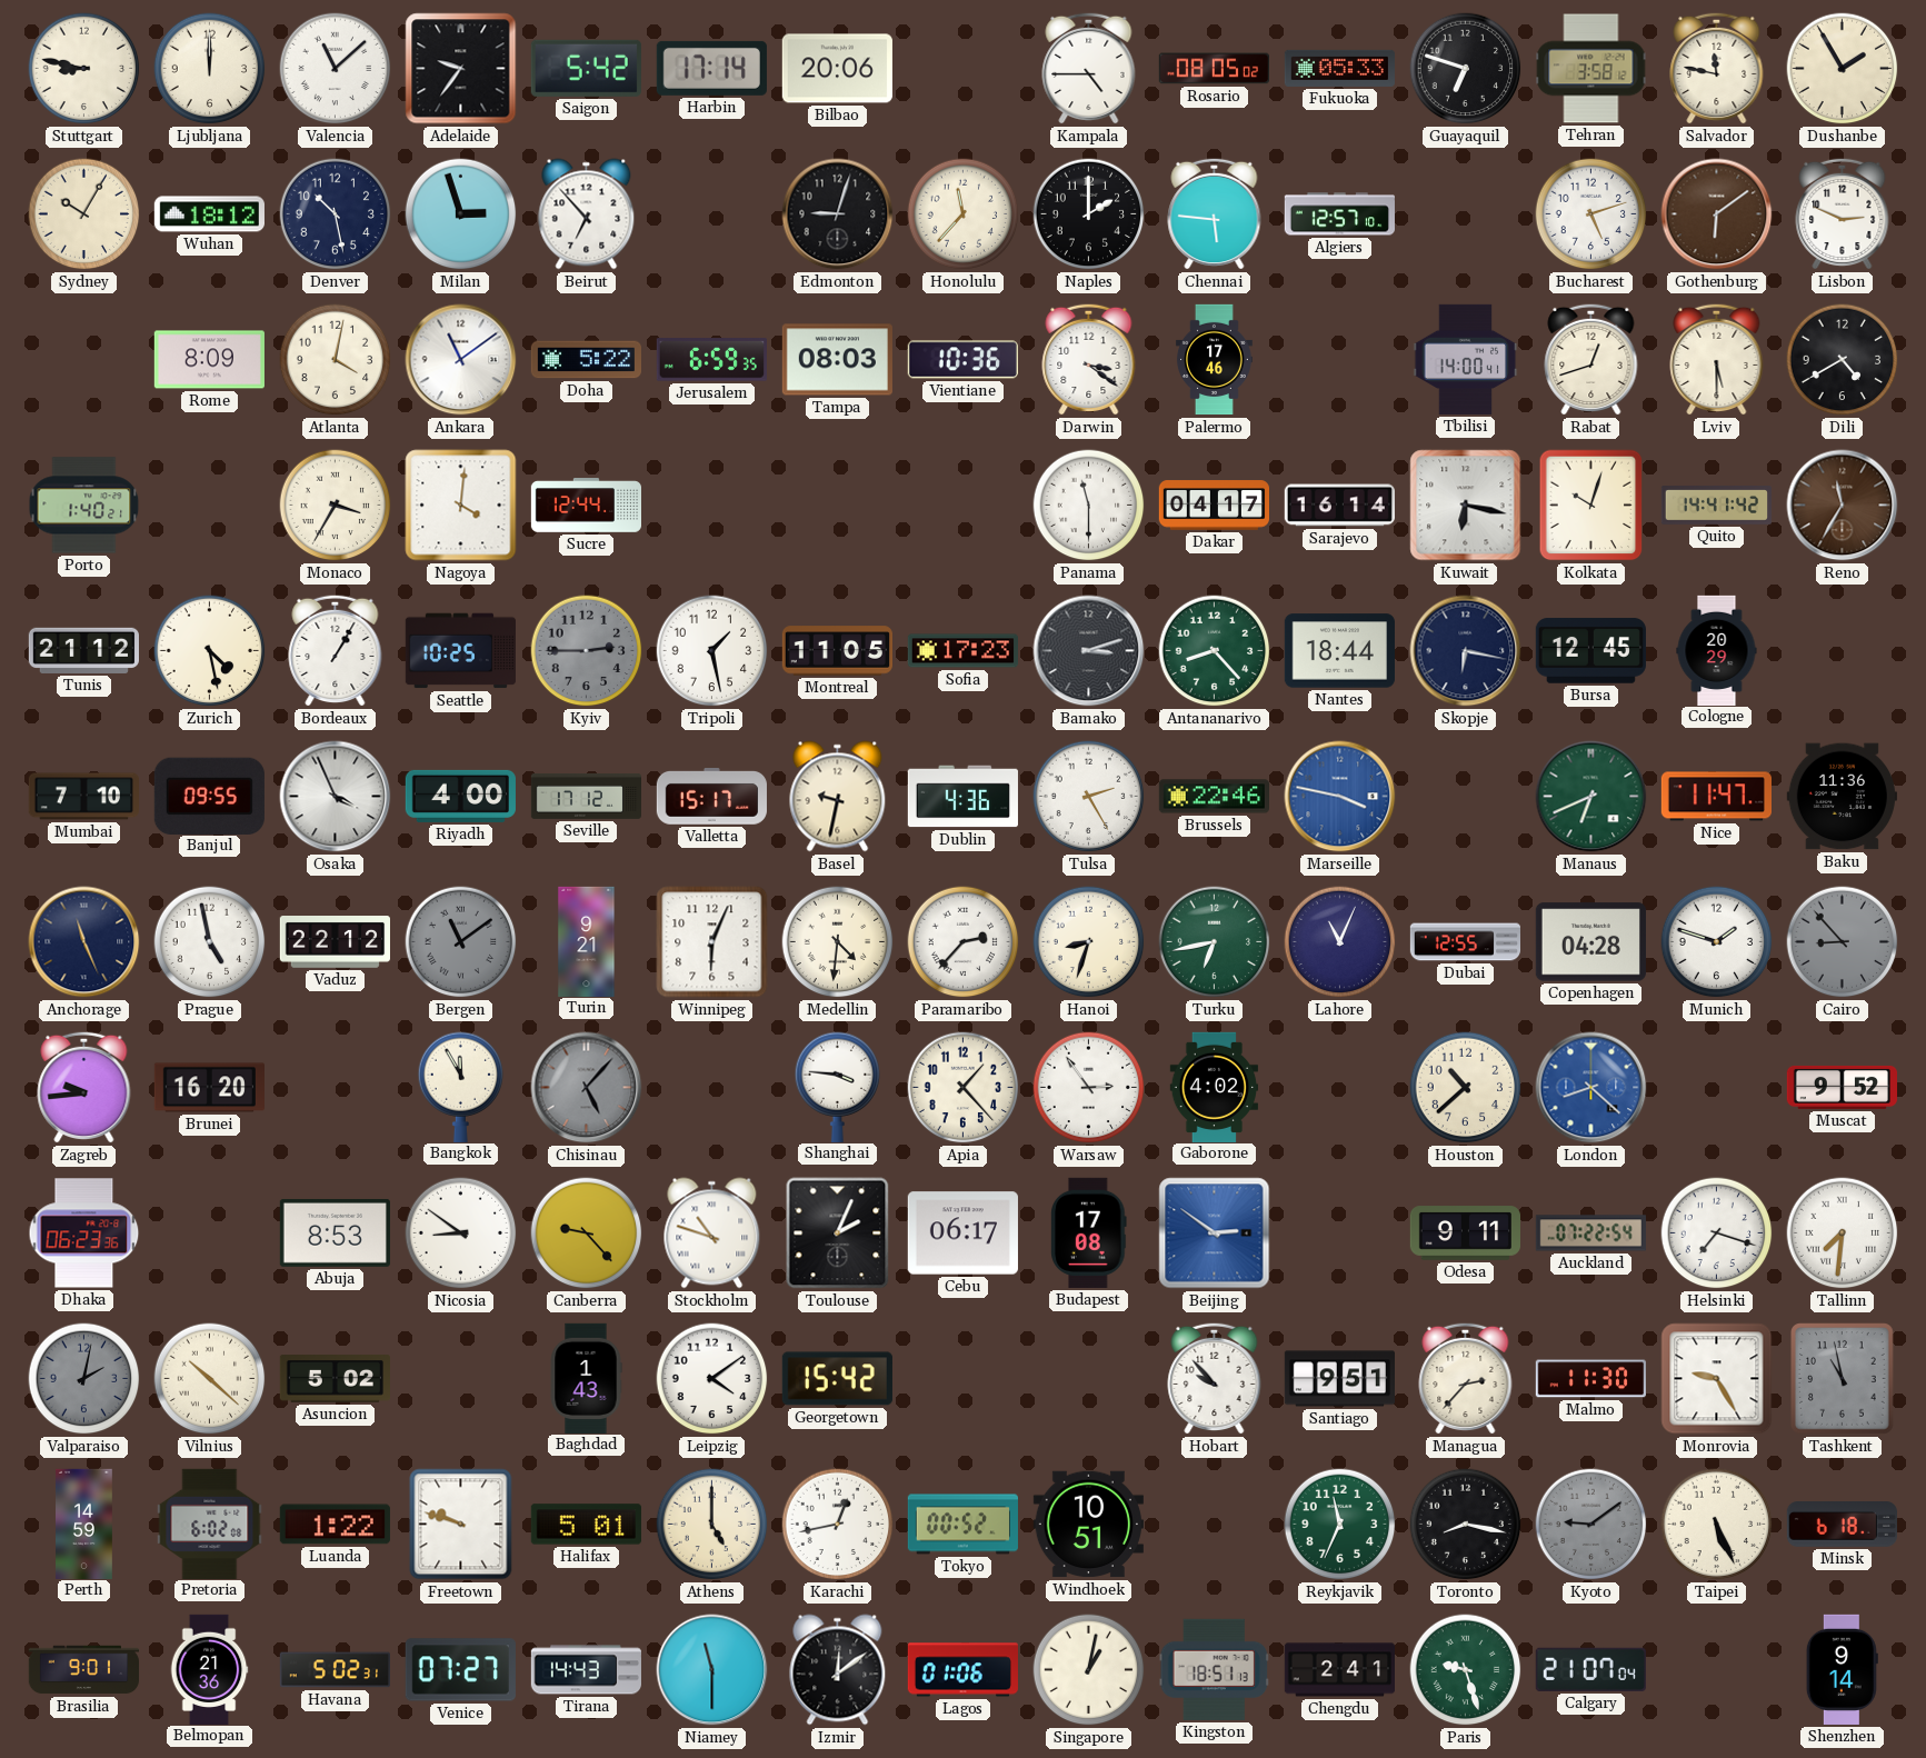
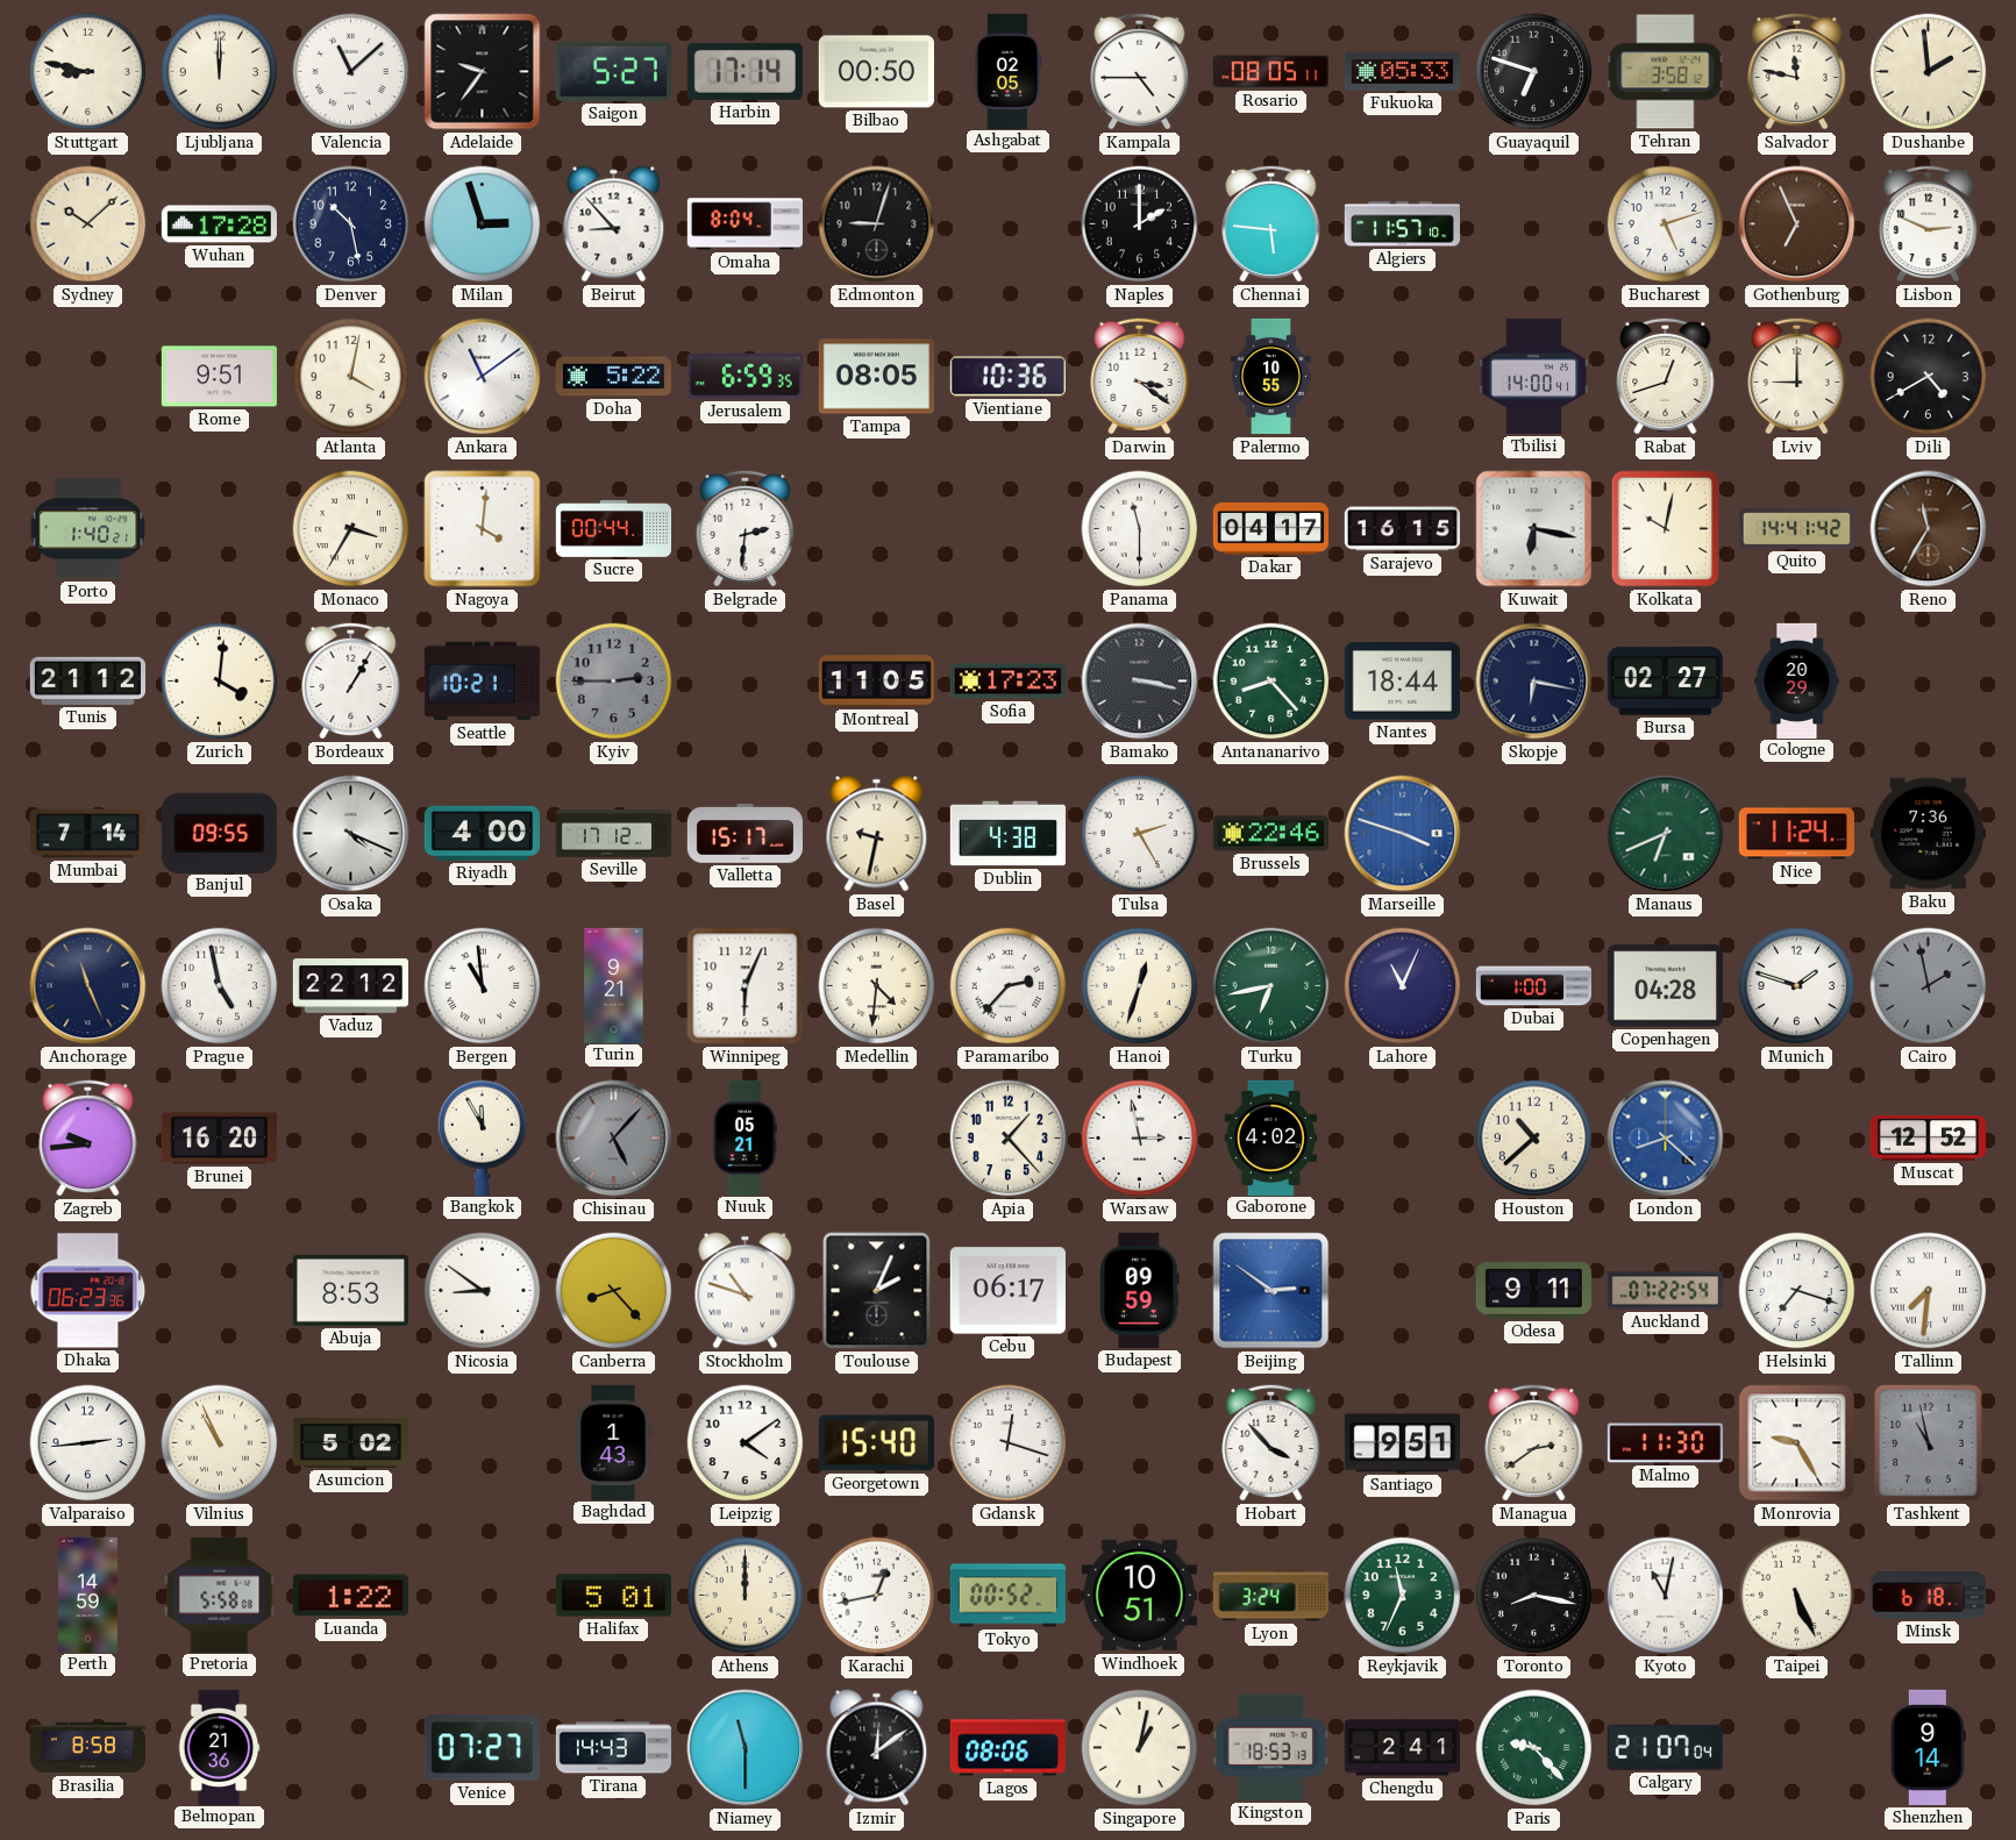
Saigon: 5:42 -> 5:27 (613, 71)
Bilbao: 20:06 -> 00:50 (876, 72)
Ashgabat: none -> 02:05 (1007, 71)
Rosario: 08:05:02 -> 08:05:11 (1270, 72)
Dushanbe: 1:55 -> 1:59 (1929, 72)
Sydney: 10:05 -> 10:08 (88, 224)
Wuhan: 18:12 -> 17:28 (219, 224)
Beirut: 6:53 -> 8:53 (614, 224)
Omaha: none -> 8:04 (745, 224)
Honolulu: 11:37 -> none (964, 214)
Algiers: 12:57 -> 11:57 (1402, 224)
Gothenburg: 6:09 -> 6:56 (1797, 224)
Rome: 8:09 -> 9:51 (219, 377)
Tampa: 08:03 -> 08:05 (876, 377)
Palermo: 17:46 -> 10:55 (1270, 377)
Lviv: 5:30 -> 9:00 (1797, 376)
Sucre: 12:44 -> 00:44 (613, 529)
Belgrade: none -> 2:31 (746, 528)
Sarajevo: 16:14 -> 16:15 (1402, 529)
Kolkata: 10:03 -> 10:02 (1666, 529)
Zurich: 4:28 -> 4:01 (220, 682)
Seattle: 10:25 -> 10:21 (482, 682)
Tripoli: 1:28 -> none (712, 651)
Bamako: 3:12 -> 3:17 (1140, 682)
Bursa: 12:45 -> 02:27 (1665, 682)
Mumbai: 7:10 -> 7:14 (87, 834)
Osaka: 3:56 -> 4:19 (351, 834)
Dublin: 4:36 -> 4:38 (1007, 834)
Marseille: 3:47 -> 3:48 (1403, 834)
Nice: 11:47 -> 11:24 (1796, 834)
Baku: 11:36 -> 7:36 (1928, 834)
Bergen: 11:09 -> 10:59 (483, 986)
Bergen dial: grey -> white (483, 986)
Hanoi: 8:33 -> 12:33 (1140, 986)
Dubai: 12:55 -> 1:00 (1534, 986)
Cairo: 8:53 -> 1:58 (1929, 986)
Nuuk: none -> 05:21 (745, 1137)
Shanghai: 3:46 -> none (838, 1087)
Warsaw: 2:54 -> 2:58 (1140, 1139)
Muscat: 9:52 -> 12:52 (1928, 1137)
Canberra: 9:23 -> 8:23 (614, 1291)
Budapest: 17:08 -> 09:59 (1140, 1290)
Valparaiso: 2:02 -> 2:44 (88, 1443)
Valparaiso dial: grey -> white (88, 1443)
Vilnius: 10:22 -> 10:56 (220, 1443)
Georgetown: 15:42 -> 15:40 (876, 1443)
Gdansk: none -> 12:18 (1009, 1443)
Hobart: 9:53 -> 3:53 (1271, 1442)
Managua: 2:37 -> 2:39 (1534, 1442)
Pretoria: 6:02 -> 5:58 (220, 1595)
Freetown: 9:48 -> none (461, 1525)
Athens: 5:00 -> 12:00 (746, 1596)
Lyon: none -> 3:24 (1270, 1596)
Kyoto: 9:09 -> 11:02 (1666, 1596)
Kyoto dial: grey -> white (1666, 1596)
Brasilia: 9:01 -> 8:58 (87, 1748)
Havana: 5:02 -> none (335, 1670)
Lagos: 01:06 -> 08:06 (1007, 1748)
Kingston: 18:51 -> 18:53 (1270, 1747)
Paris: 9:27 -> 9:23 (1534, 1748)
